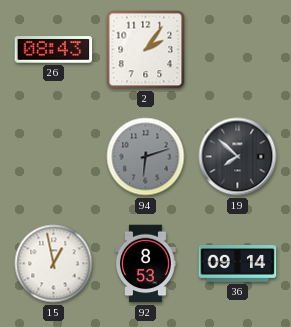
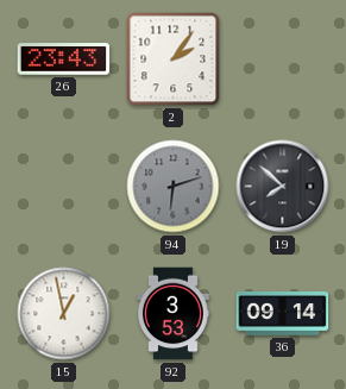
26: 08:43 -> 23:43 (64, 59)
92: 8:53 -> 3:53 (174, 314)
